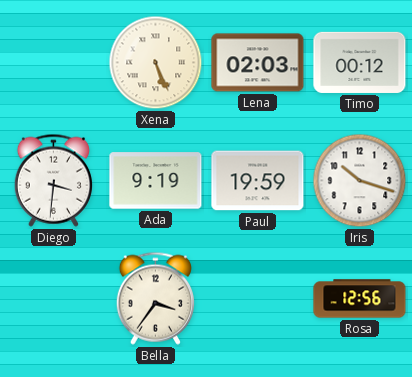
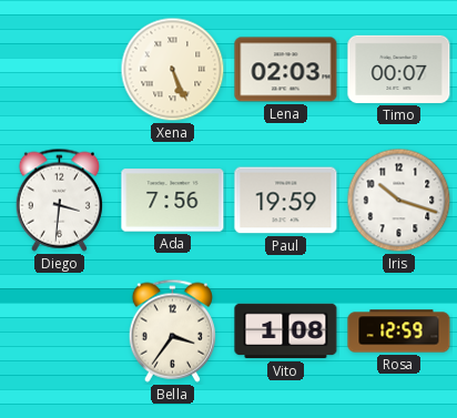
Timo: 00:12 -> 00:07 (399, 69)
Ada: 9:19 -> 7:56 (173, 201)
Vito: none -> 1:08 (286, 332)
Rosa: 12:56 -> 12:59 (399, 332)
